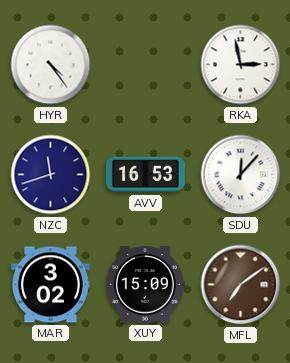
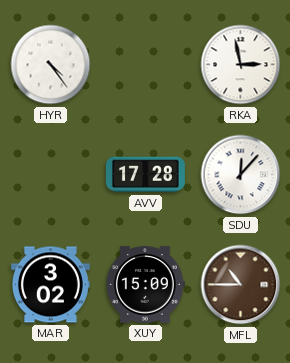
NZC: 11:42 -> none (51, 175)
AVV: 16:53 -> 17:28 (145, 175)
MFL: 7:09 -> 10:45 (241, 285)
